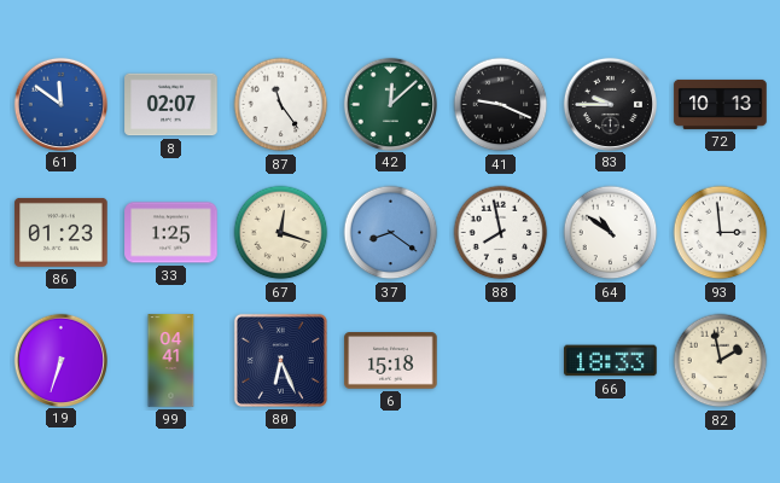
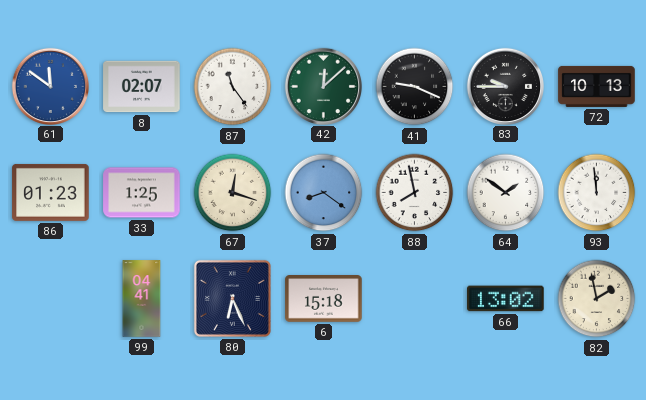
64: 10:51 -> 1:51 (506, 193)
93: 2:59 -> 11:59 (597, 193)
19: 6:33 -> none (60, 360)
66: 18:33 -> 13:02 (506, 299)
